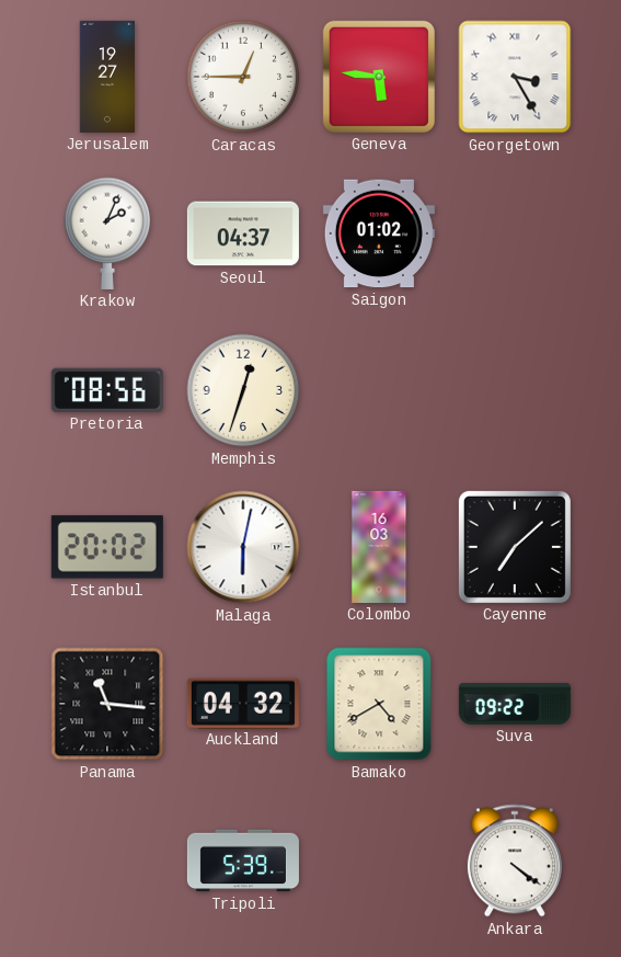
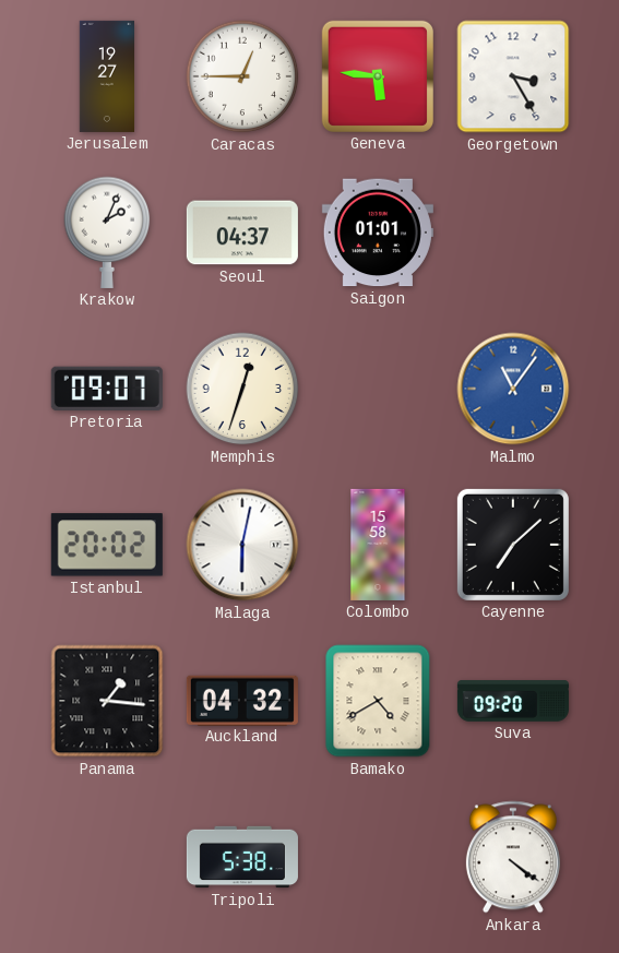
Georgetown numerals: Roman -> Arabic (513, 76)
Saigon: 01:02 -> 01:01 (378, 233)
Pretoria: 08:56 -> 09:07 (107, 389)
Malmo: none -> 11:06 (513, 389)
Colombo: 16:03 -> 15:58 (378, 545)
Panama: 11:16 -> 1:16 (107, 701)
Suva: 09:22 -> 09:20 (513, 701)
Tripoli: 5:39 -> 5:38 (242, 857)
